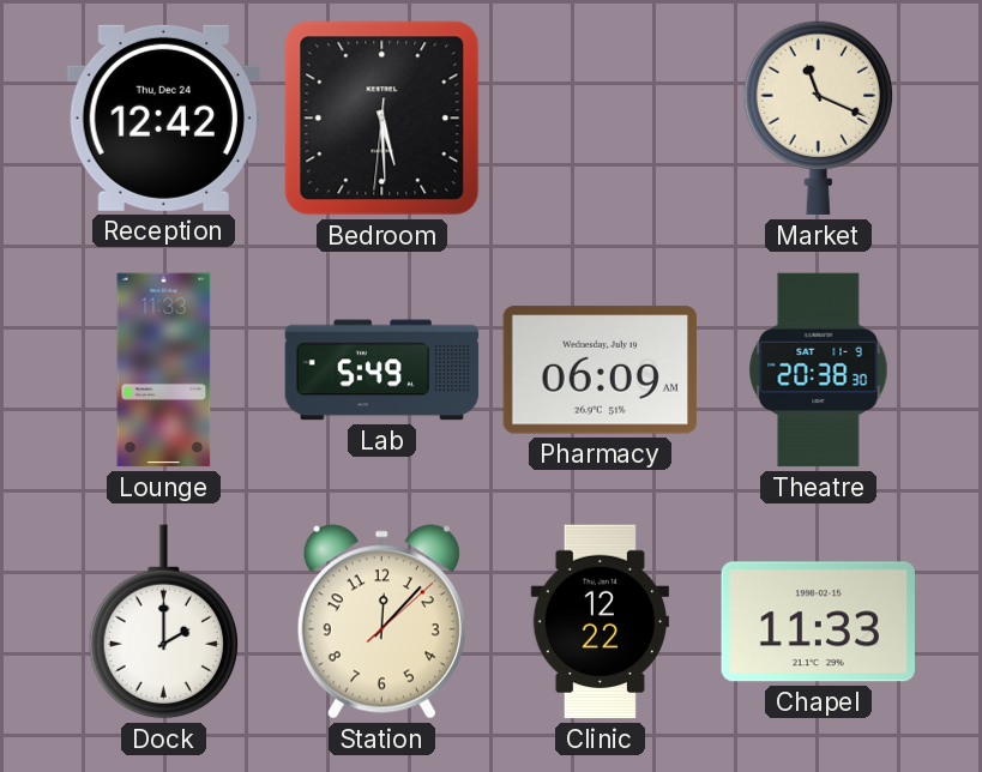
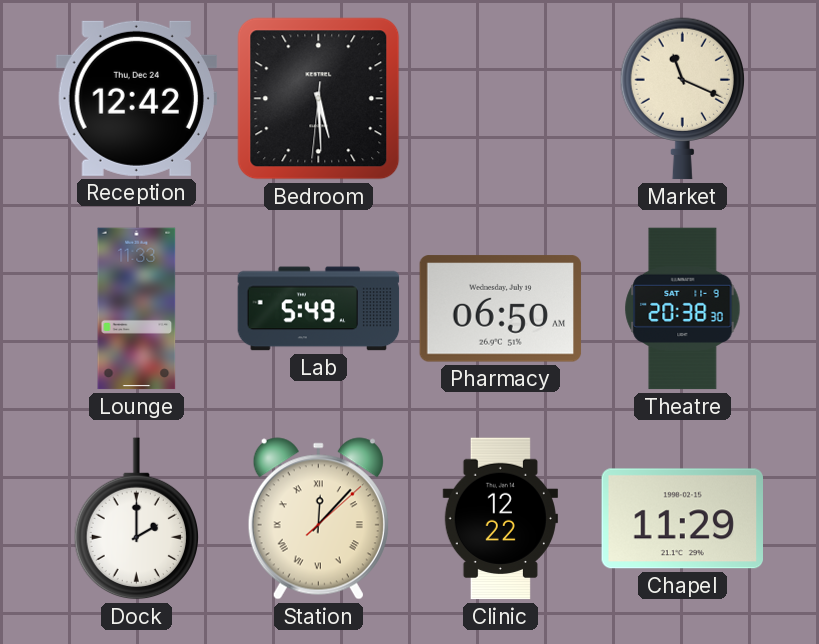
Pharmacy: 06:09 -> 06:50 (501, 309)
Station numerals: Arabic -> Roman (318, 519)
Chapel: 11:33 -> 11:29 (682, 519)
